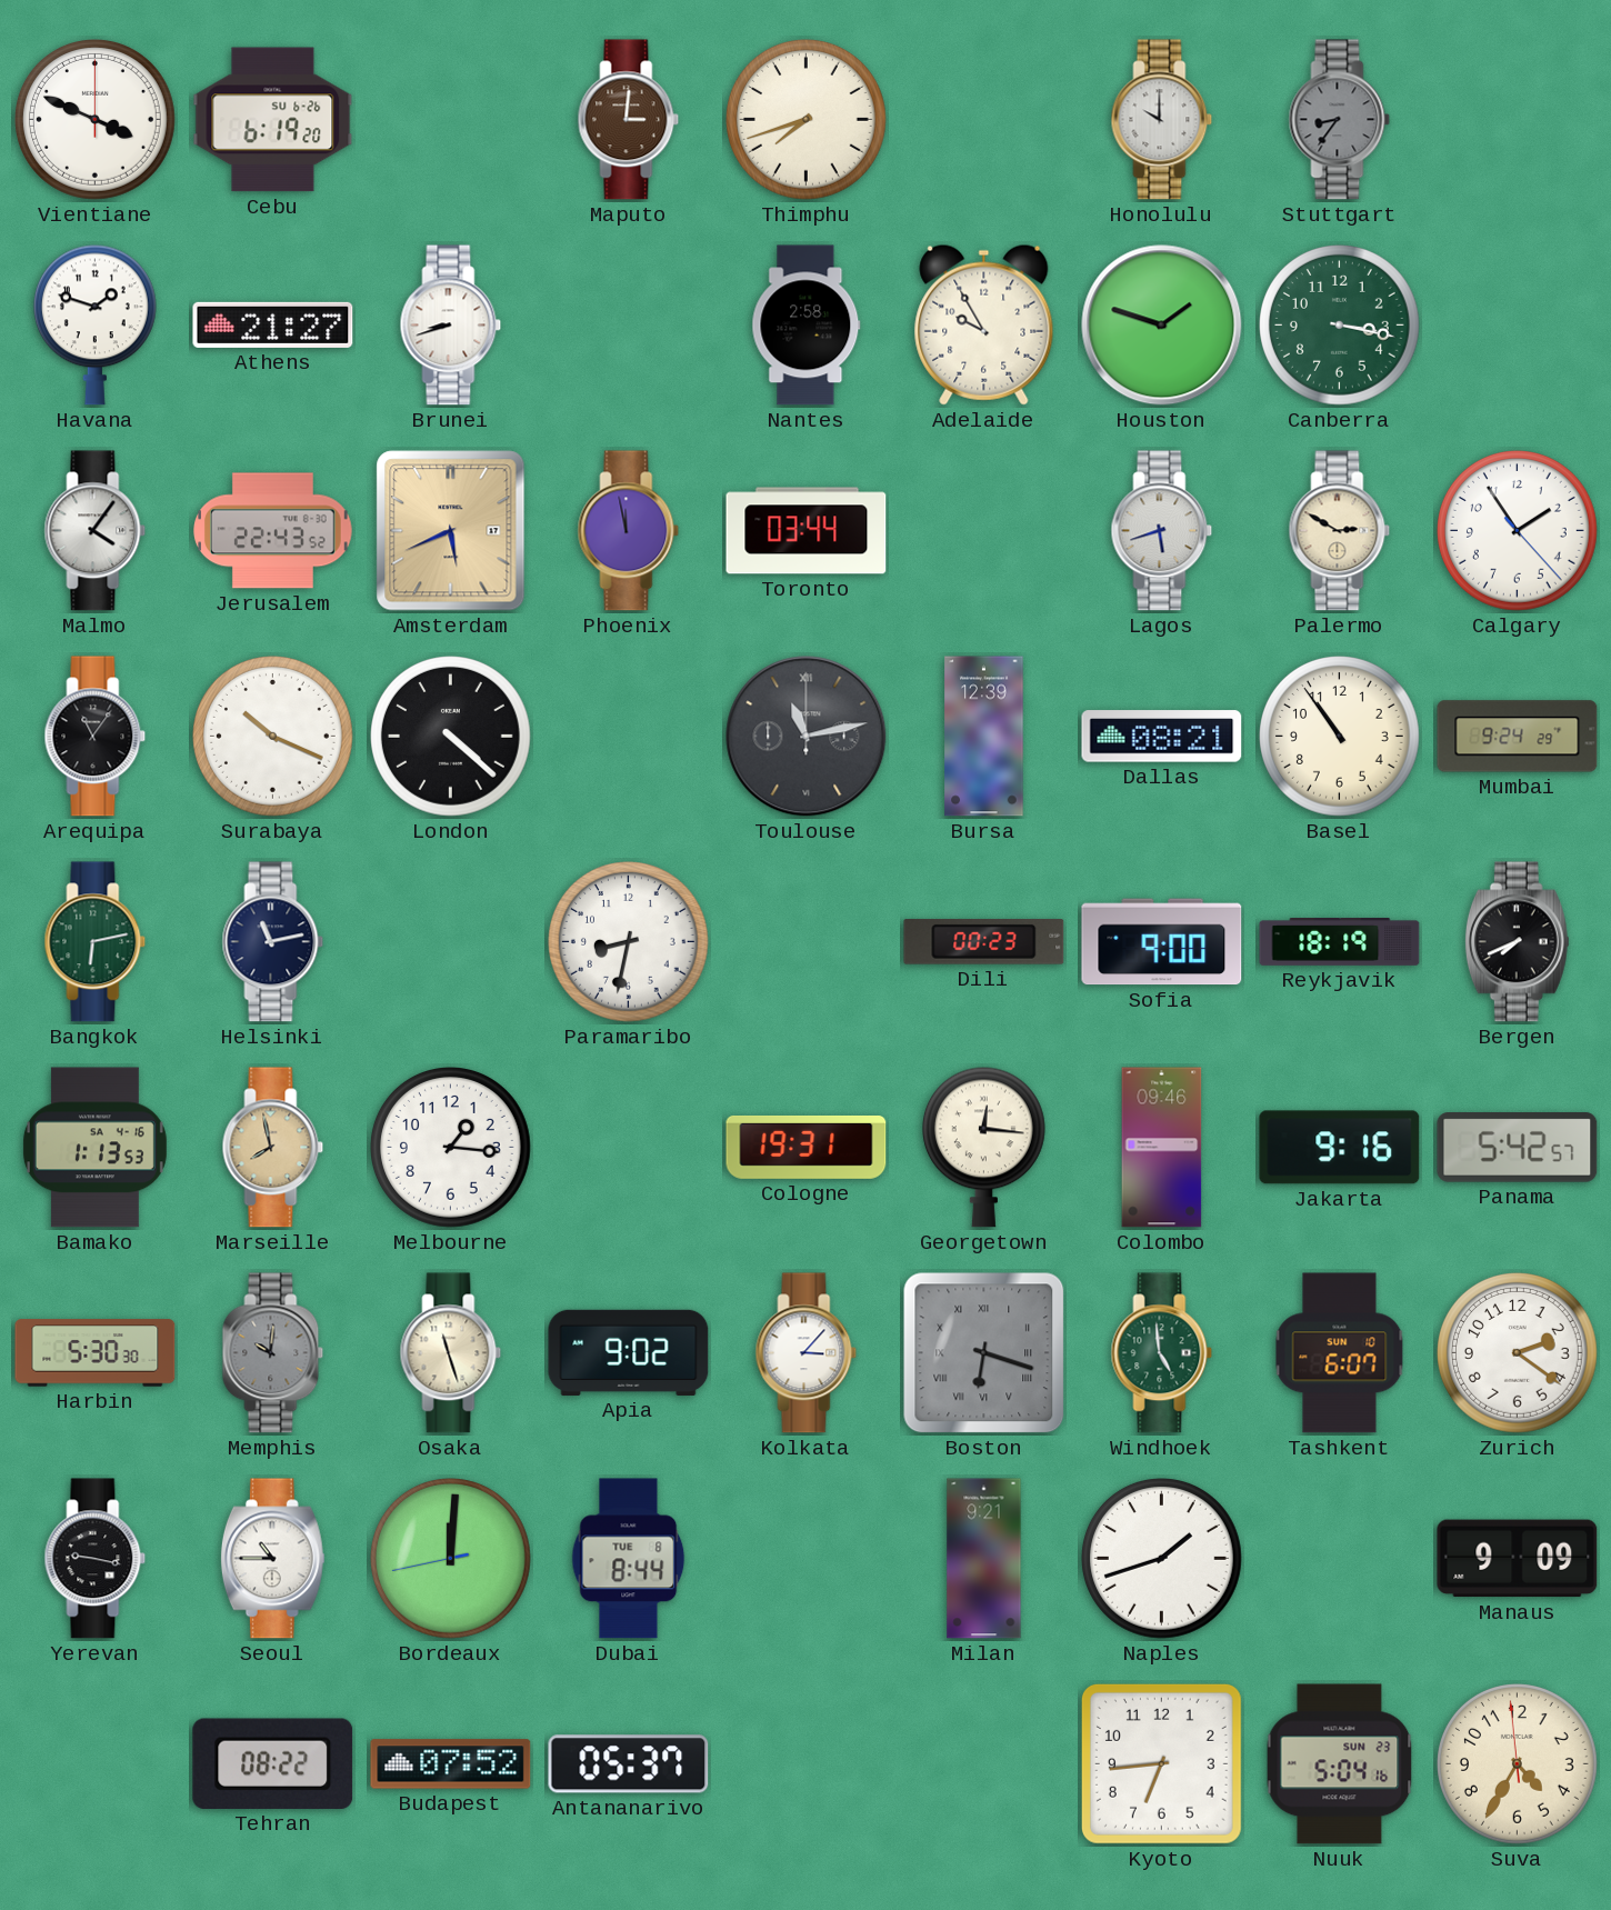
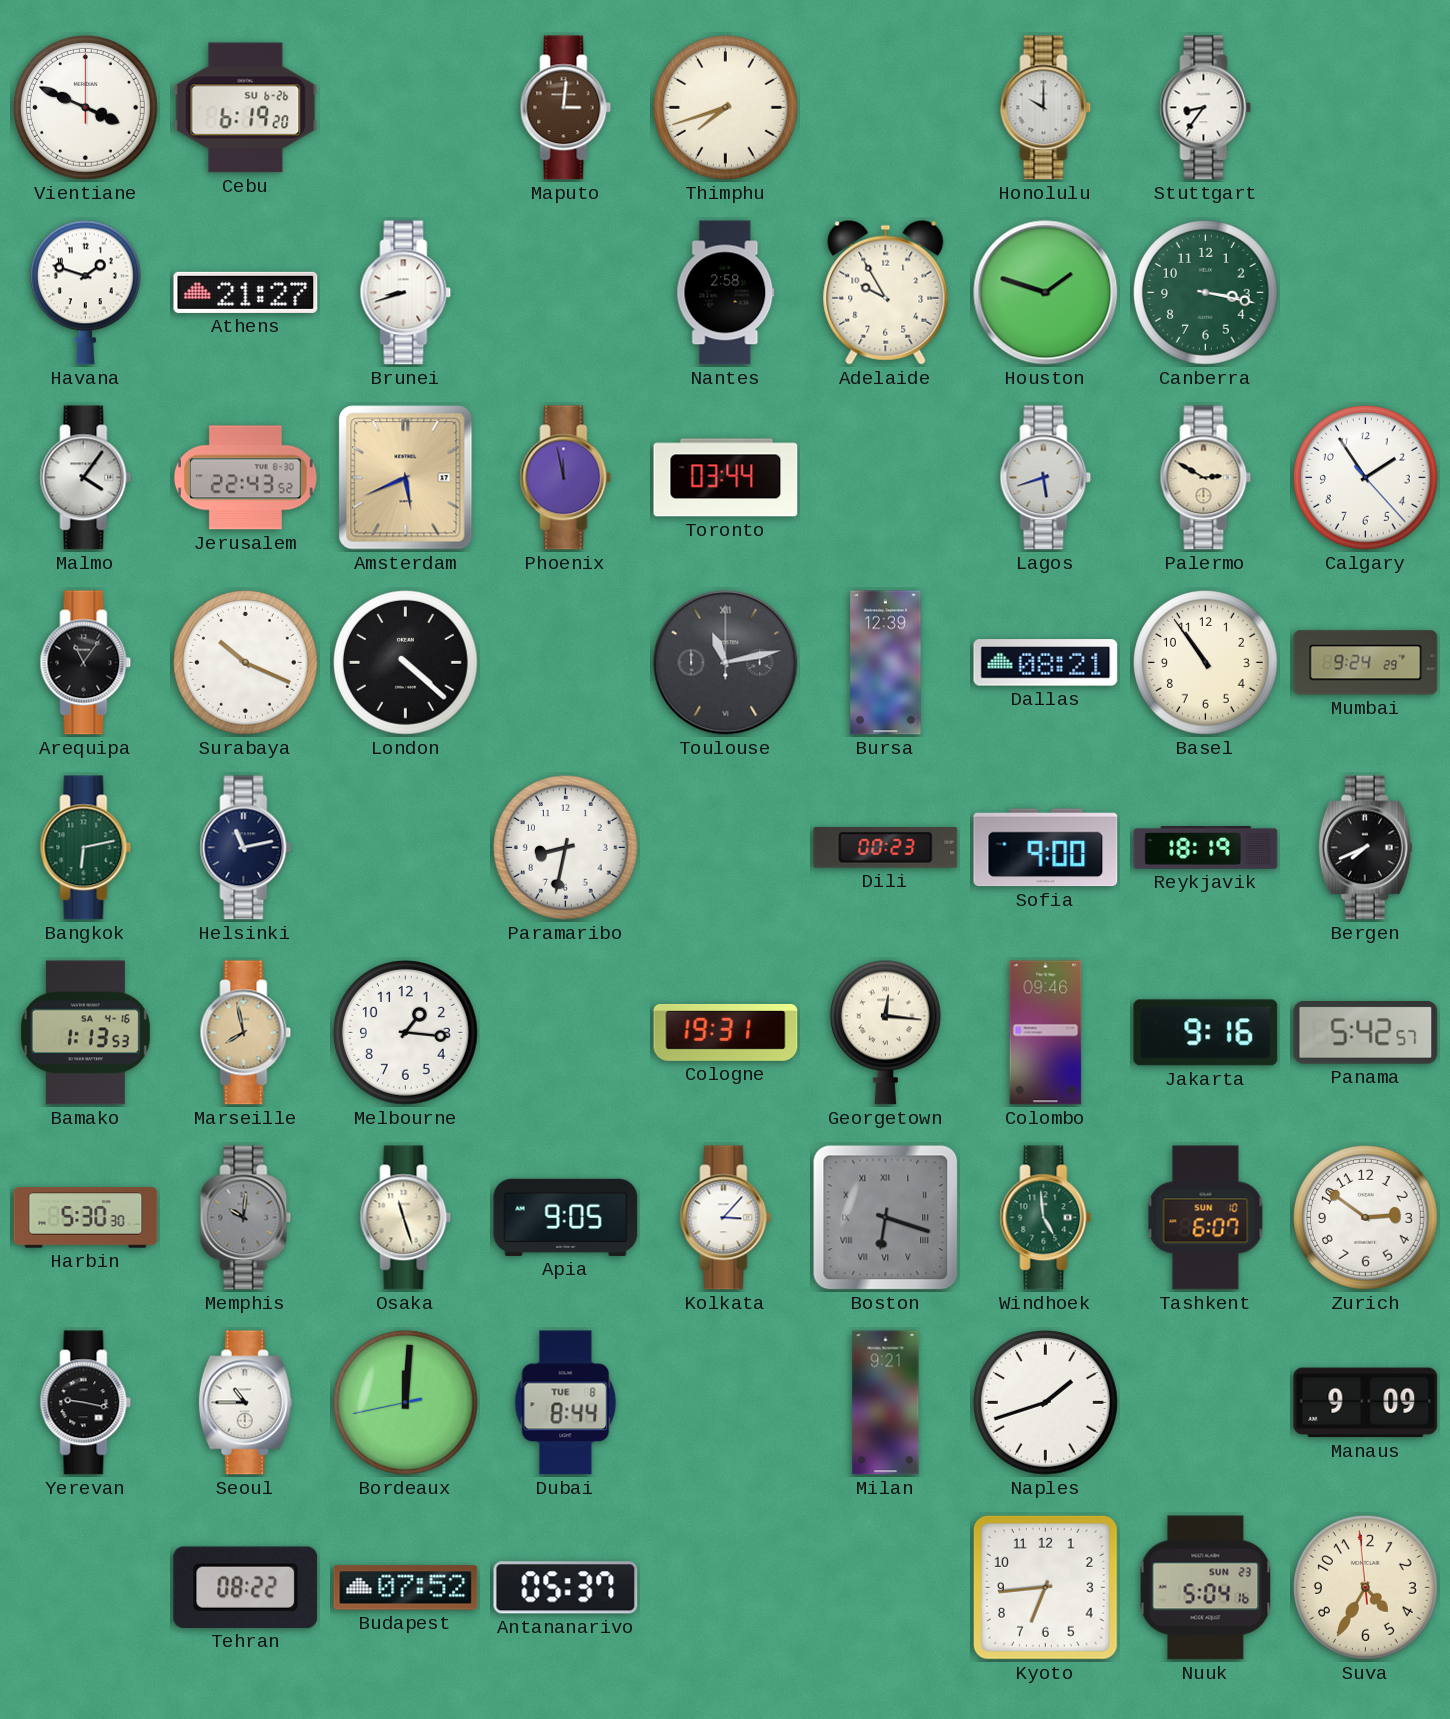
Stuttgart dial: grey -> white (1206, 108)
Apia: 9:02 -> 9:05 (566, 1217)
Zurich: 2:21 -> 2:51 (1366, 1218)
